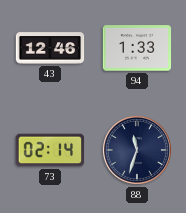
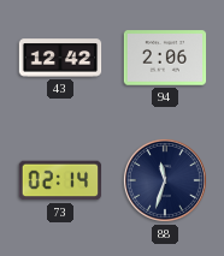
43: 12:46 -> 12:42 (60, 58)
94: 1:33 -> 2:06 (165, 58)
